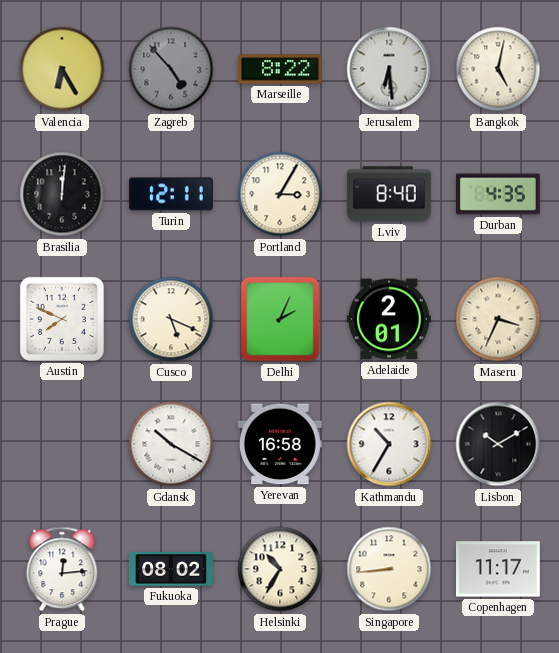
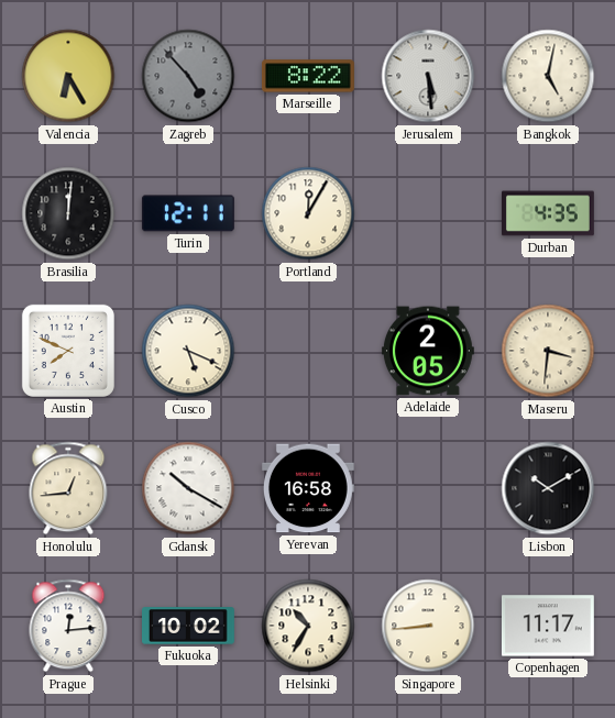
Jerusalem: 6:29 -> 5:29 (428, 76)
Portland: 3:05 -> 12:05 (308, 213)
Lviv: 8:40 -> none (389, 194)
Delhi: 2:04 -> none (280, 319)
Adelaide: 2:01 -> 2:05 (428, 351)
Maseru: 3:34 -> 3:31 (548, 351)
Honolulu: none -> 12:44 (68, 488)
Kathmandu: 10:35 -> none (389, 444)
Fukuoka: 08:02 -> 10:02 (189, 626)
